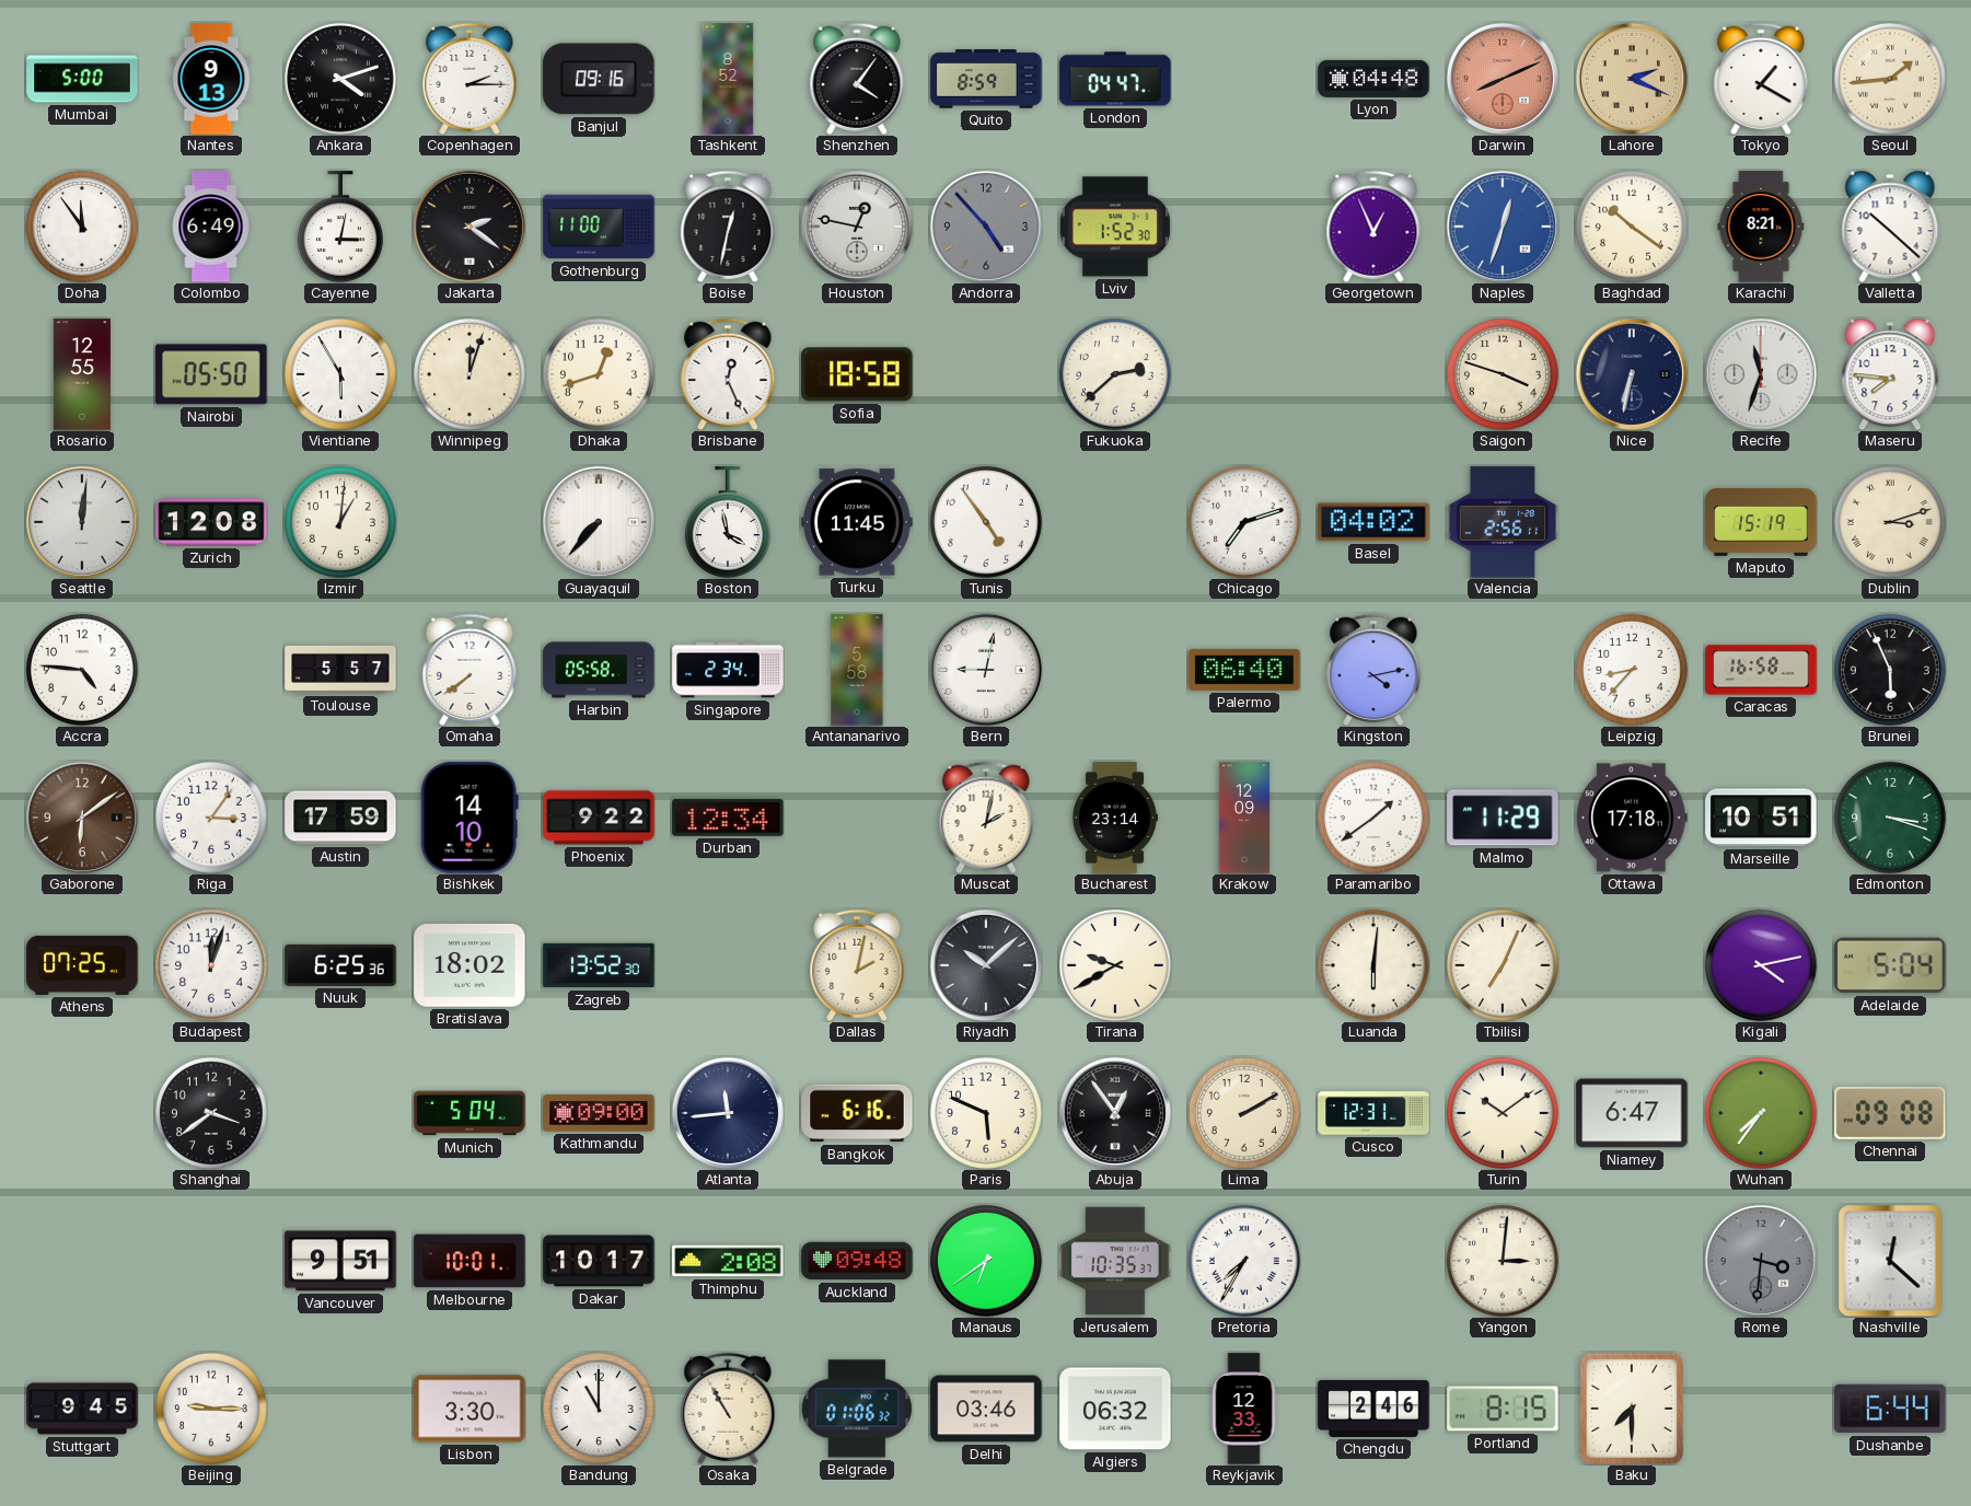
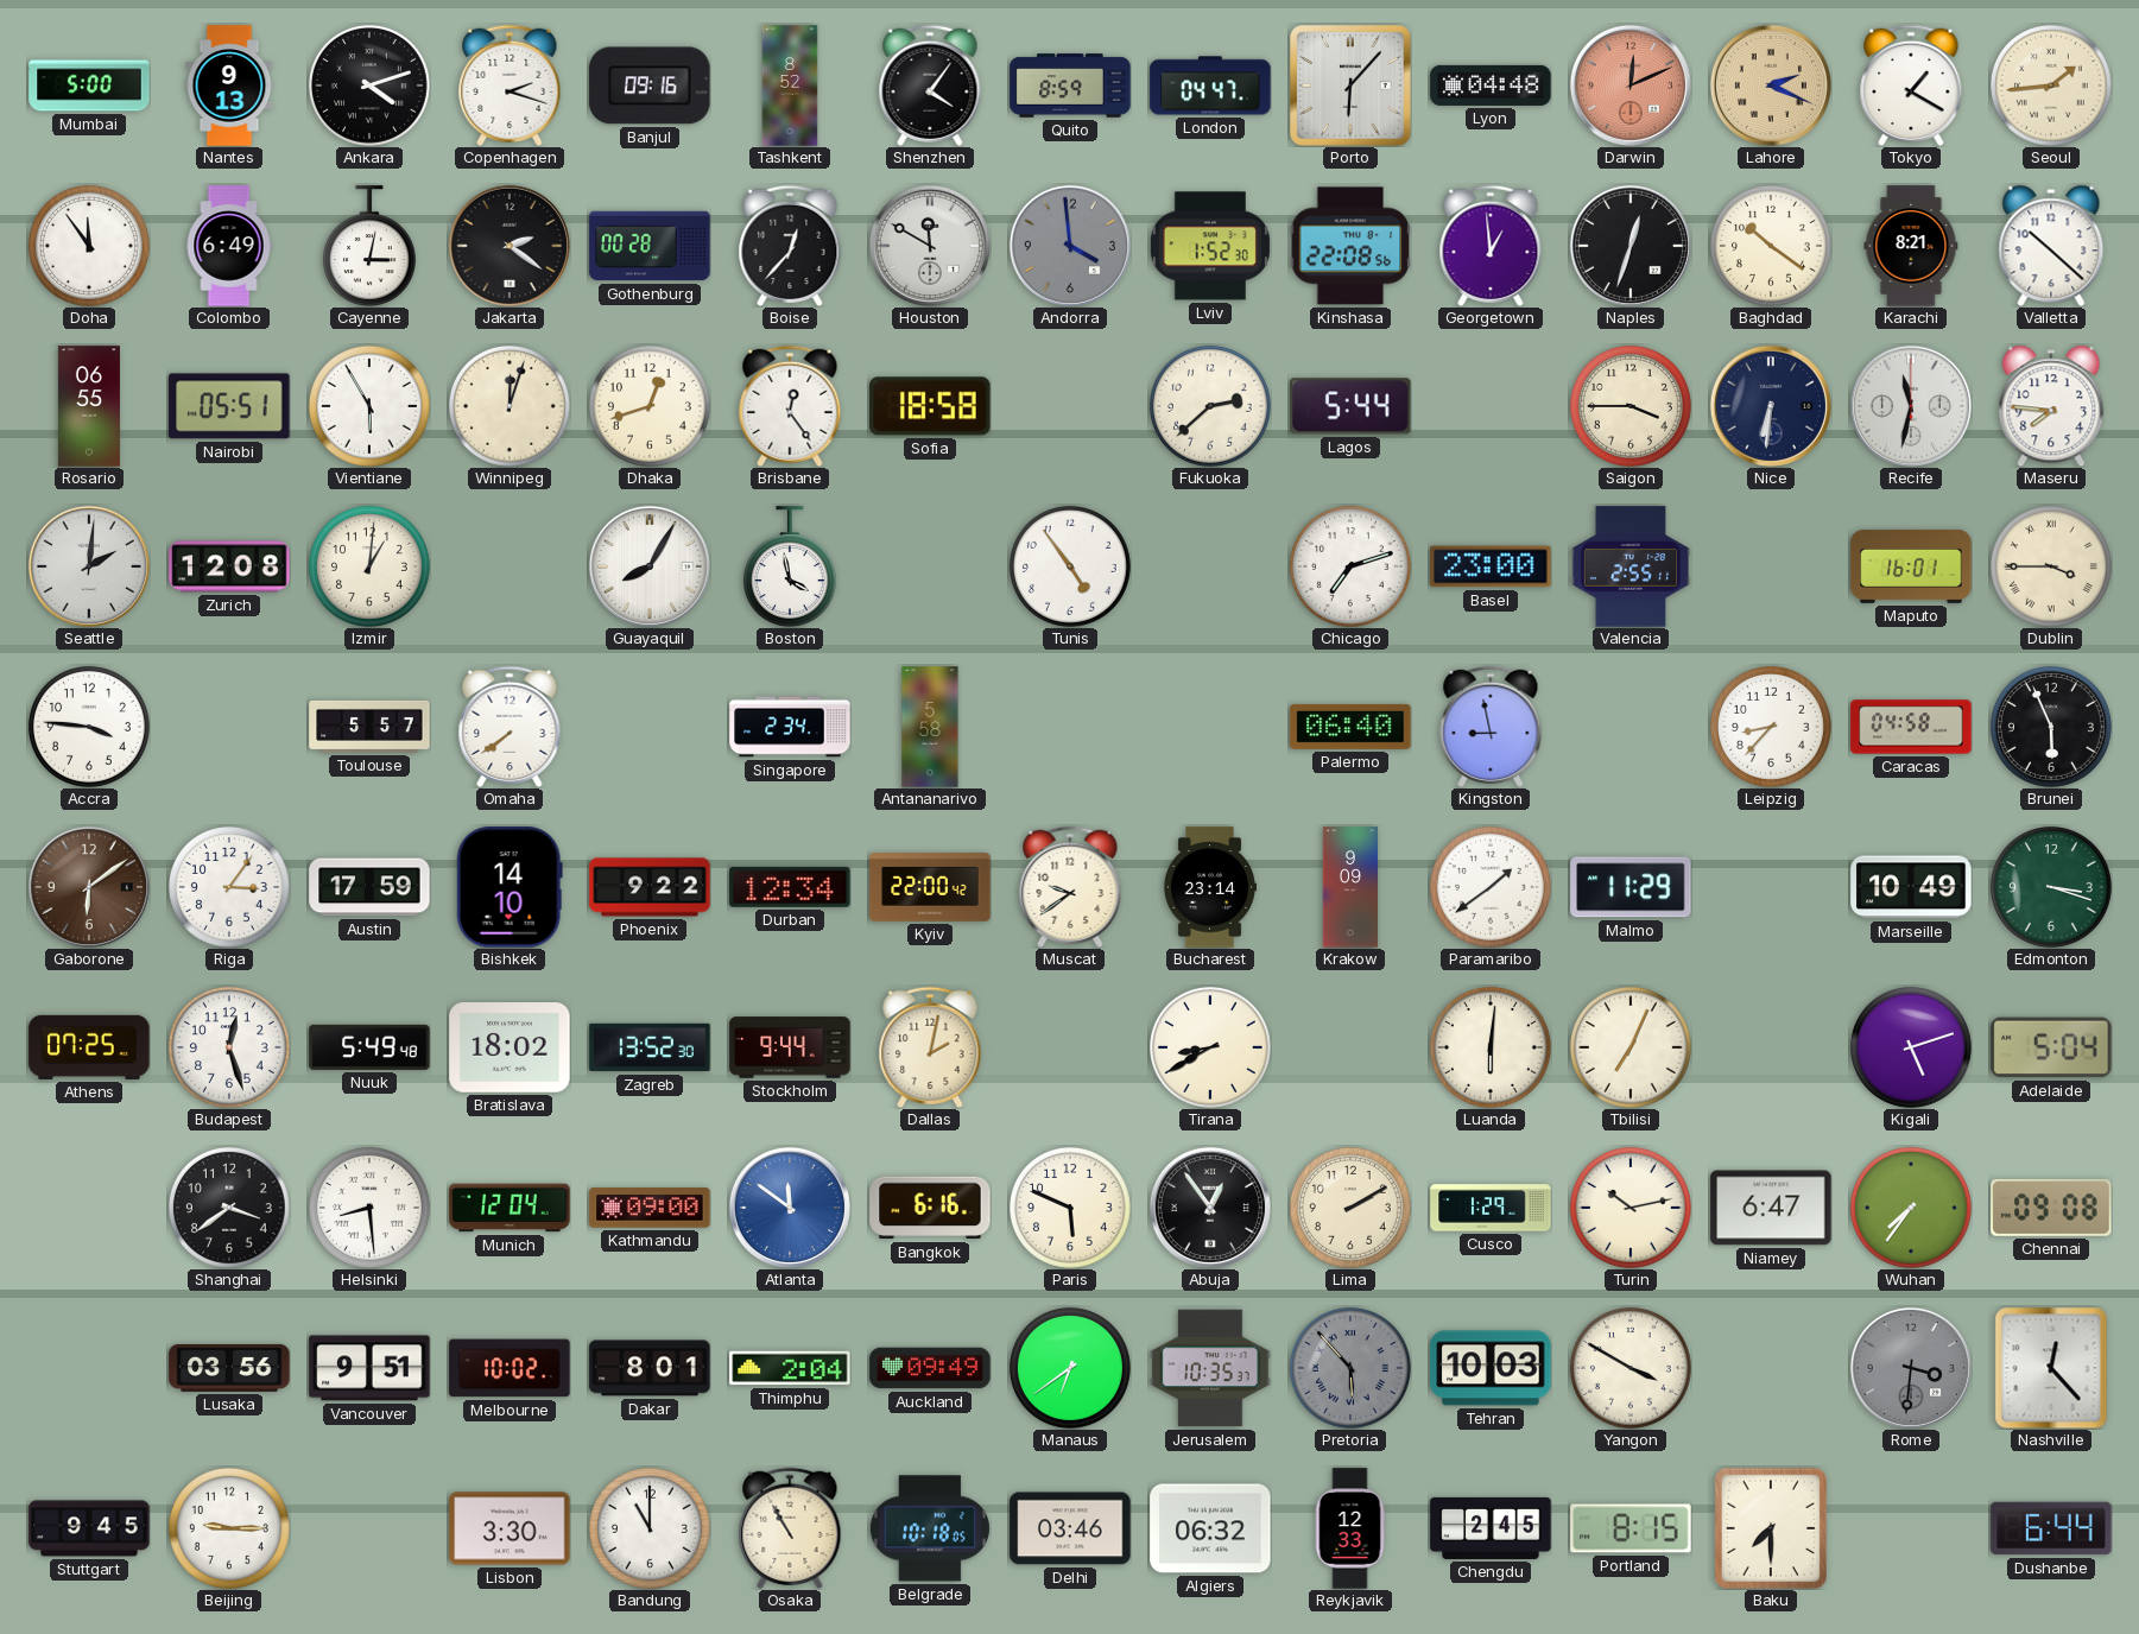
Copenhagen: 2:15 -> 2:18 (510, 85)
Porto: none -> 6:07 (1350, 85)
Darwin: 8:11 -> 12:11 (1631, 85)
Gothenburg: 11:00 -> 00:28 (650, 246)
Boise: 12:32 -> 12:37 (790, 246)
Houston: 12:47 -> 11:50 (930, 246)
Andorra: 4:53 -> 3:59 (1070, 246)
Kinshasa: none -> 22:08 (1350, 246)
Georgetown: 12:56 -> 12:59 (1491, 246)
Naples dial: blue -> black (1631, 246)
Rosario: 12:55 -> 06:55 (89, 406)
Nairobi: 05:50 -> 05:51 (229, 406)
Brisbane: 12:26 -> 12:24 (790, 406)
Lagos: none -> 5:44 (1350, 406)
Saigon: 3:48 -> 3:45 (1631, 406)
Nice: 6:32 -> 6:31 (1771, 406)
Recife: 11:33 -> 11:32 (1911, 406)
Seattle: 12:01 -> 2:01 (89, 566)
Guayaquil: 7:37 -> 8:05 (650, 566)
Turku: 11:45 -> none (857, 522)
Basel: 04:02 -> 23:00 (1491, 566)
Valencia: 2:56 -> 2:55 (1629, 566)
Maputo: 15:19 -> 16:01 (1911, 568)
Dublin: 3:12 -> 3:45 (2051, 566)
Accra: 4:46 -> 3:46 (89, 727)
Harbin: 05:58 -> none (599, 670)
Bern: 9:02 -> none (986, 670)
Kingston: 4:13 -> 8:58 (1491, 727)
Caracas: 16:58 -> 04:58 (1911, 727)
Kyiv: none -> 22:00 (930, 887)
Muscat: 2:02 -> 9:39 (1070, 887)
Krakow: 12:09 -> 9:09 (1350, 887)
Ottawa: 17:18 -> none (1633, 818)
Marseille: 10:51 -> 10:49 (1911, 887)
Budapest: 12:03 -> 12:27 (229, 1047)
Nuuk: 6:25 -> 5:49 (369, 1047)
Stockholm: none -> 9:44 (790, 1047)
Riyadh: 10:08 -> none (986, 965)
Tirana: 9:40 -> 8:40 (1210, 1047)
Kigali: 4:13 -> 5:12 (1911, 1047)
Helsinki: none -> 8:29 (369, 1208)
Munich: 5:04 -> 12:04 (510, 1208)
Atlanta: 11:44 -> 11:51 (790, 1208)
Atlanta dial: navy -> blue (790, 1208)
Cusco: 12:31 -> 1:29 (1491, 1208)
Turin: 10:09 -> 10:13 (1631, 1208)
Lusaka: none -> 03:56 (229, 1368)
Melbourne: 10:01 -> 10:02 (510, 1368)
Dakar: 10:17 -> 8:01 (650, 1368)
Thimphu: 2:08 -> 2:04 (790, 1368)
Auckland: 09:48 -> 09:49 (930, 1368)
Pretoria: 7:35 -> 5:53 (1350, 1368)
Pretoria dial: white -> grey (1350, 1368)
Tehran: none -> 10:03 (1491, 1368)
Yangon: 3:01 -> 3:50 (1631, 1368)
Nashville: 12:22 -> 12:23 (2051, 1368)
Belgrade: 01:06 -> 10:18 (930, 1528)
Chengdu: 2:46 -> 2:45 (1491, 1528)
